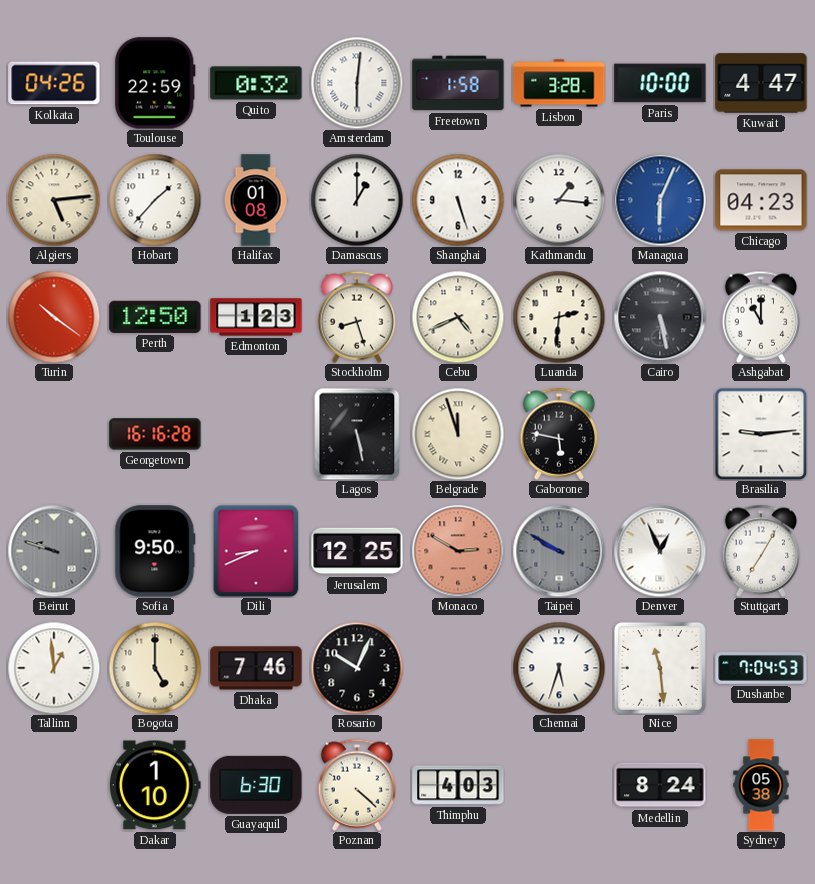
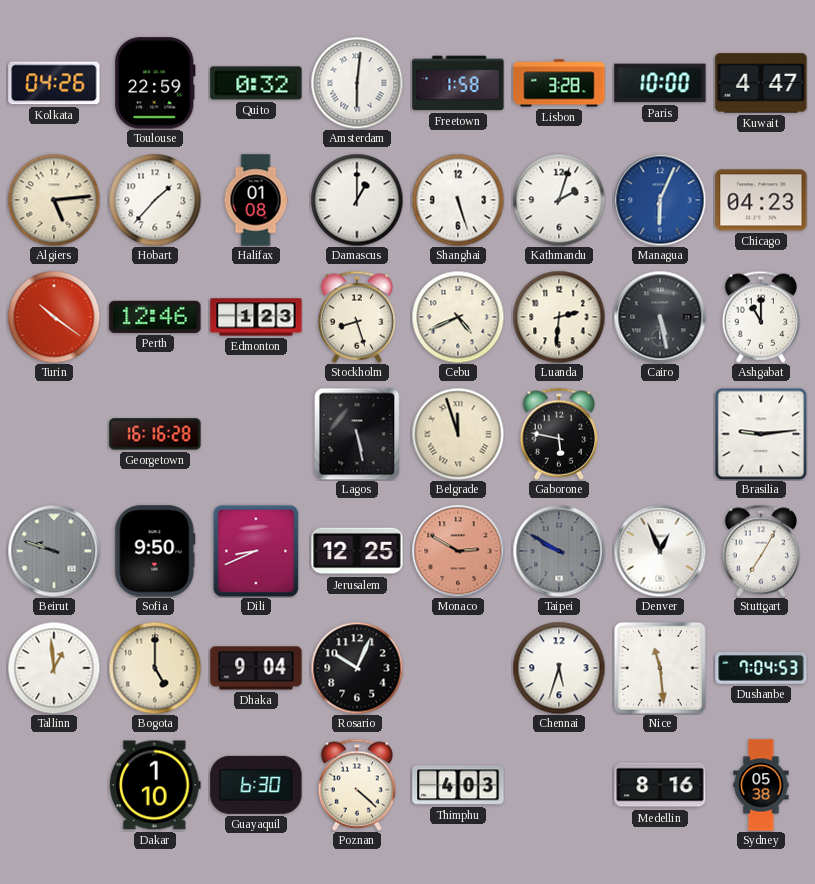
Kathmandu: 1:16 -> 2:03 (559, 200)
Perth: 12:50 -> 12:46 (155, 317)
Dhaka: 7:46 -> 9:04 (256, 668)
Medellin: 8:24 -> 8:16 (660, 785)
